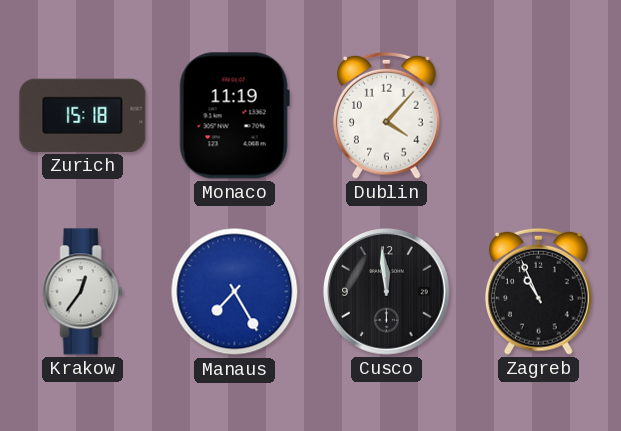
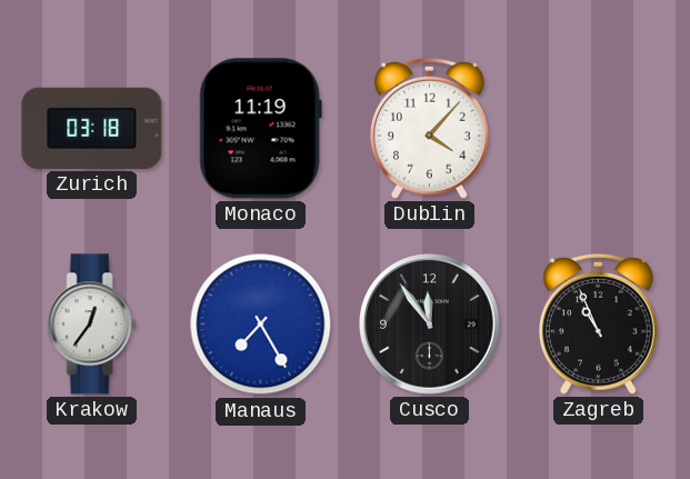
Zurich: 15:18 -> 03:18 (92, 128)
Cusco: 11:59 -> 11:54 (430, 325)
